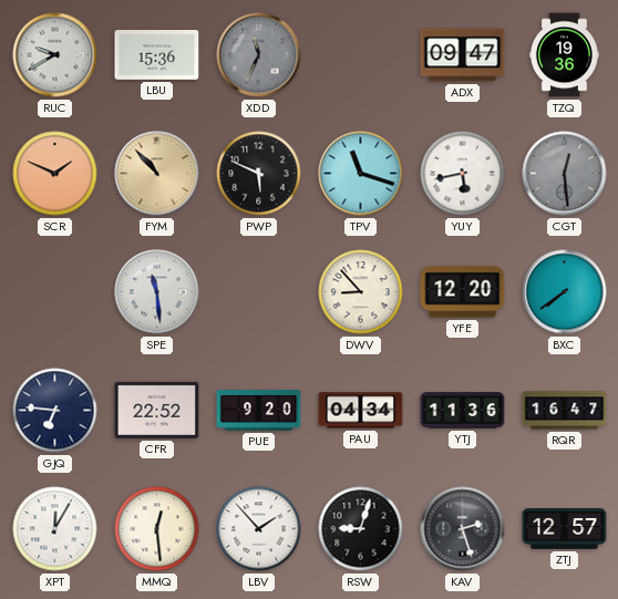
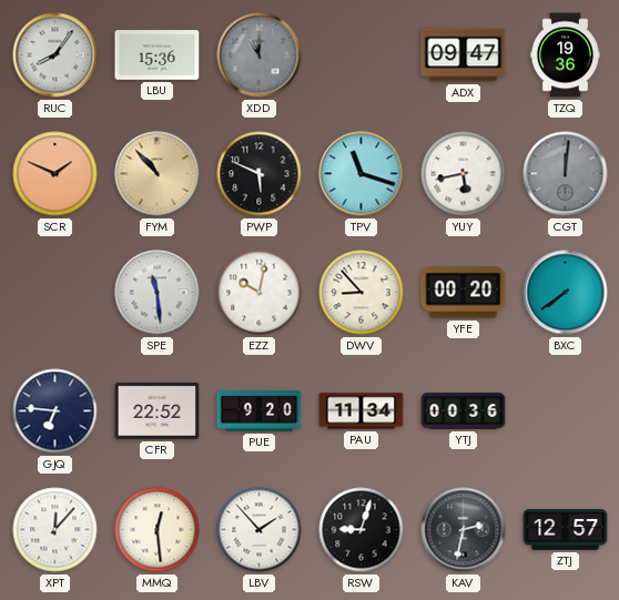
RUC: 9:40 -> 8:06 (55, 55)
XDD: 11:34 -> 11:00 (260, 55)
CGT: 12:29 -> 12:01 (566, 174)
EZZ: none -> 10:02 (260, 293)
YFE: 12:20 -> 00:20 (464, 293)
PAU: 04:34 -> 11:34 (362, 411)
YTJ: 11:36 -> 00:36 (464, 411)
RQR: 16:47 -> none (565, 411)
XPT: 12:05 -> 12:07 (55, 530)
KAV: 2:27 -> 2:32 (464, 530)
